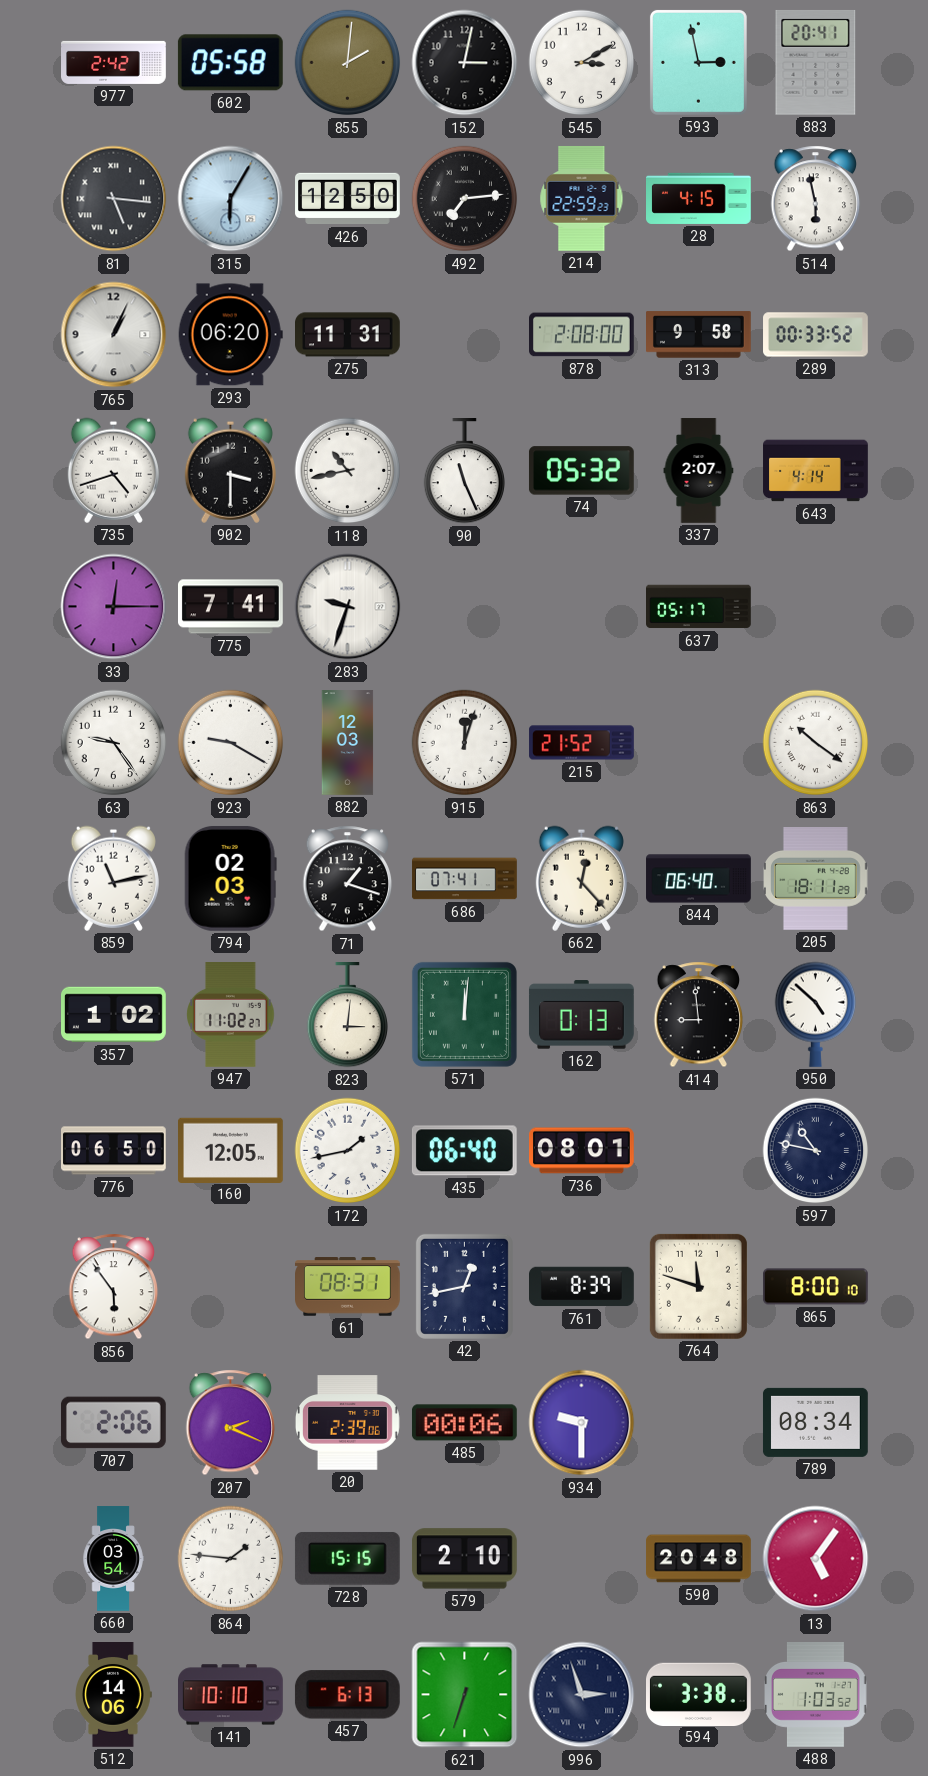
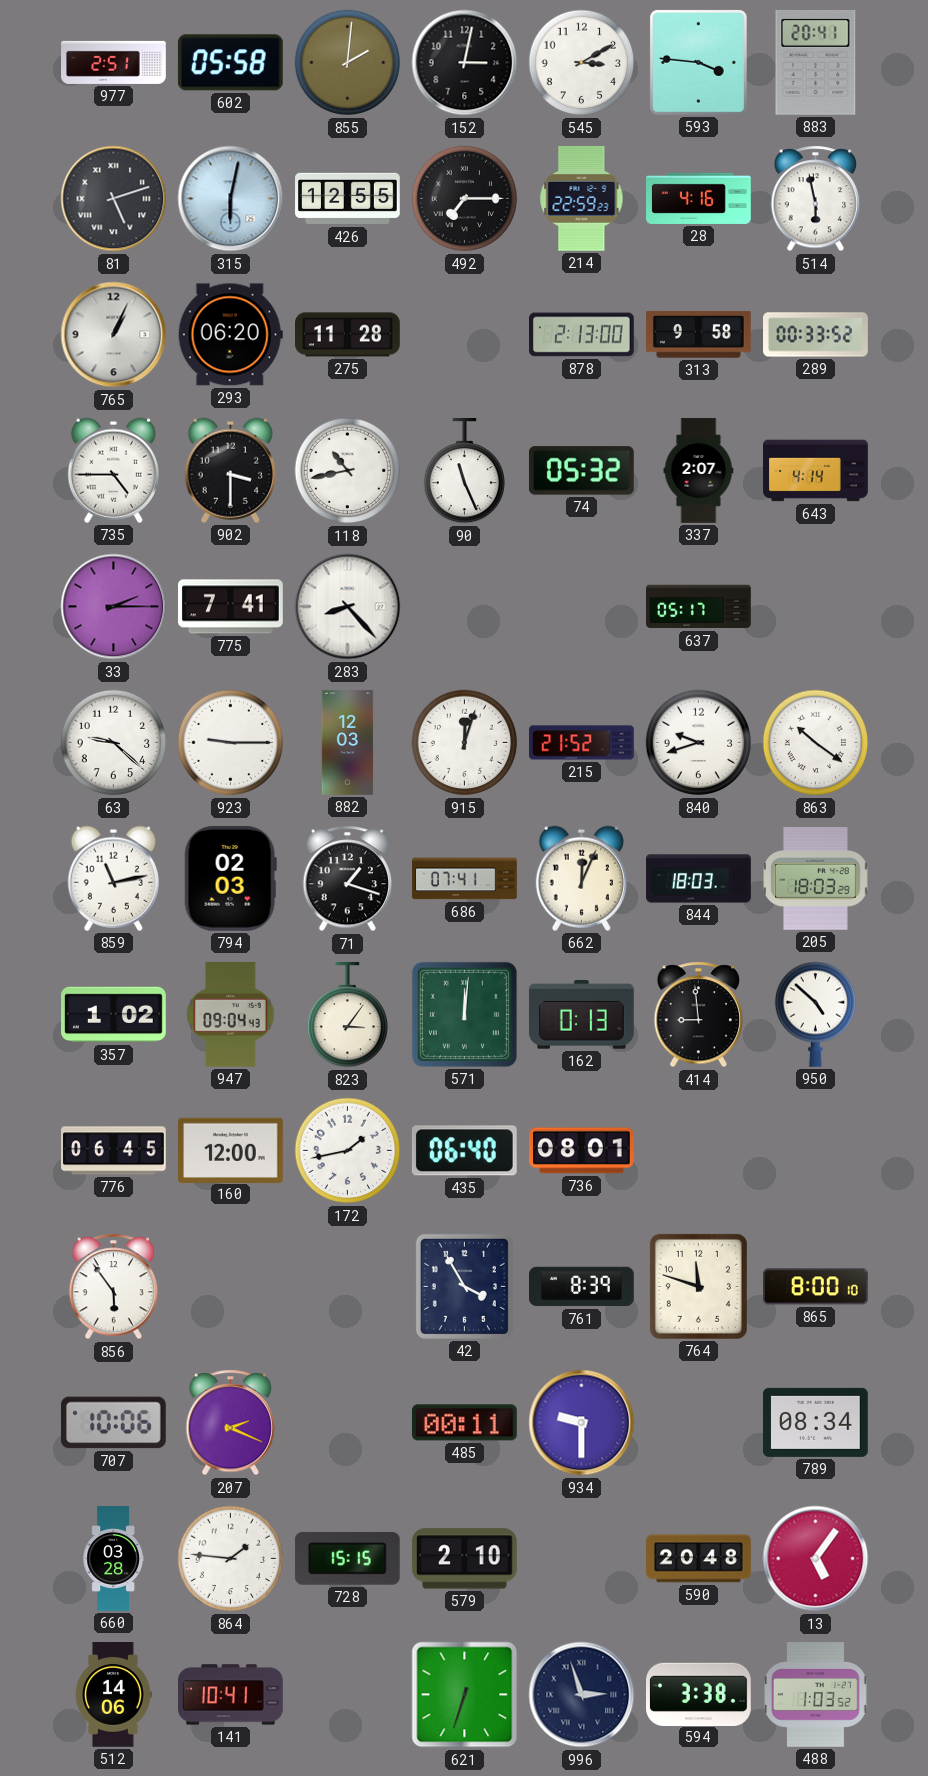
977: 2:42 -> 2:51 (114, 62)
593: 2:58 -> 3:46 (698, 62)
81: 5:16 -> 5:12 (114, 199)
315: 6:05 -> 6:02 (231, 199)
426: 12:50 -> 12:55 (348, 199)
492: 7:14 -> 7:15 (465, 199)
28: 4:15 -> 4:16 (699, 198)
275: 11:31 -> 11:28 (348, 335)
878: 2:08 -> 2:13 (582, 335)
735: 4:42 -> 4:45 (113, 470)
33: 12:15 -> 2:15 (114, 607)
283: 9:33 -> 8:23 (348, 607)
63: 9:24 -> 9:22 (114, 743)
923: 9:20 -> 9:15 (231, 743)
840: none -> 9:42 (699, 743)
662: 12:23 -> 12:04 (581, 878)
844: 06:40 -> 18:03 (699, 879)
205: 18:11 -> 18:03 (816, 879)
947: 11:02 -> 09:04 (231, 1015)
823: 3:01 -> 3:06 (347, 1016)
776: 06:50 -> 06:45 (114, 1151)
160: 12:05 -> 12:00 (231, 1150)
597: 10:47 -> none (816, 1151)
61: 08:31 -> none (348, 1287)
42: 12:43 -> 3:55 (464, 1286)
707: 2:06 -> 10:06 (113, 1423)
20: 2:39 -> none (347, 1423)
485: 00:06 -> 00:11 (464, 1423)
660: 03:54 -> 03:28 (113, 1559)
141: 10:10 -> 10:41 (231, 1695)
457: 6:13 -> none (347, 1695)
